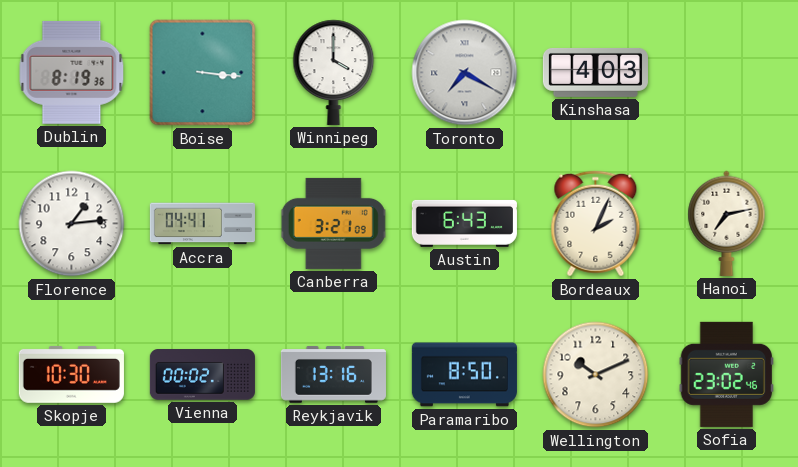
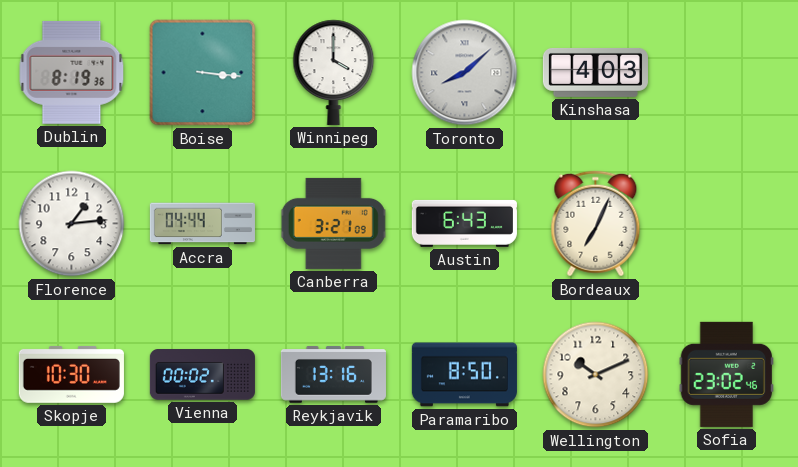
Toronto: 7:20 -> 8:08 (465, 73)
Accra: 04:41 -> 04:44 (202, 224)
Bordeaux: 2:04 -> 7:04 (596, 224)
Hanoi: 7:13 -> none (727, 223)
